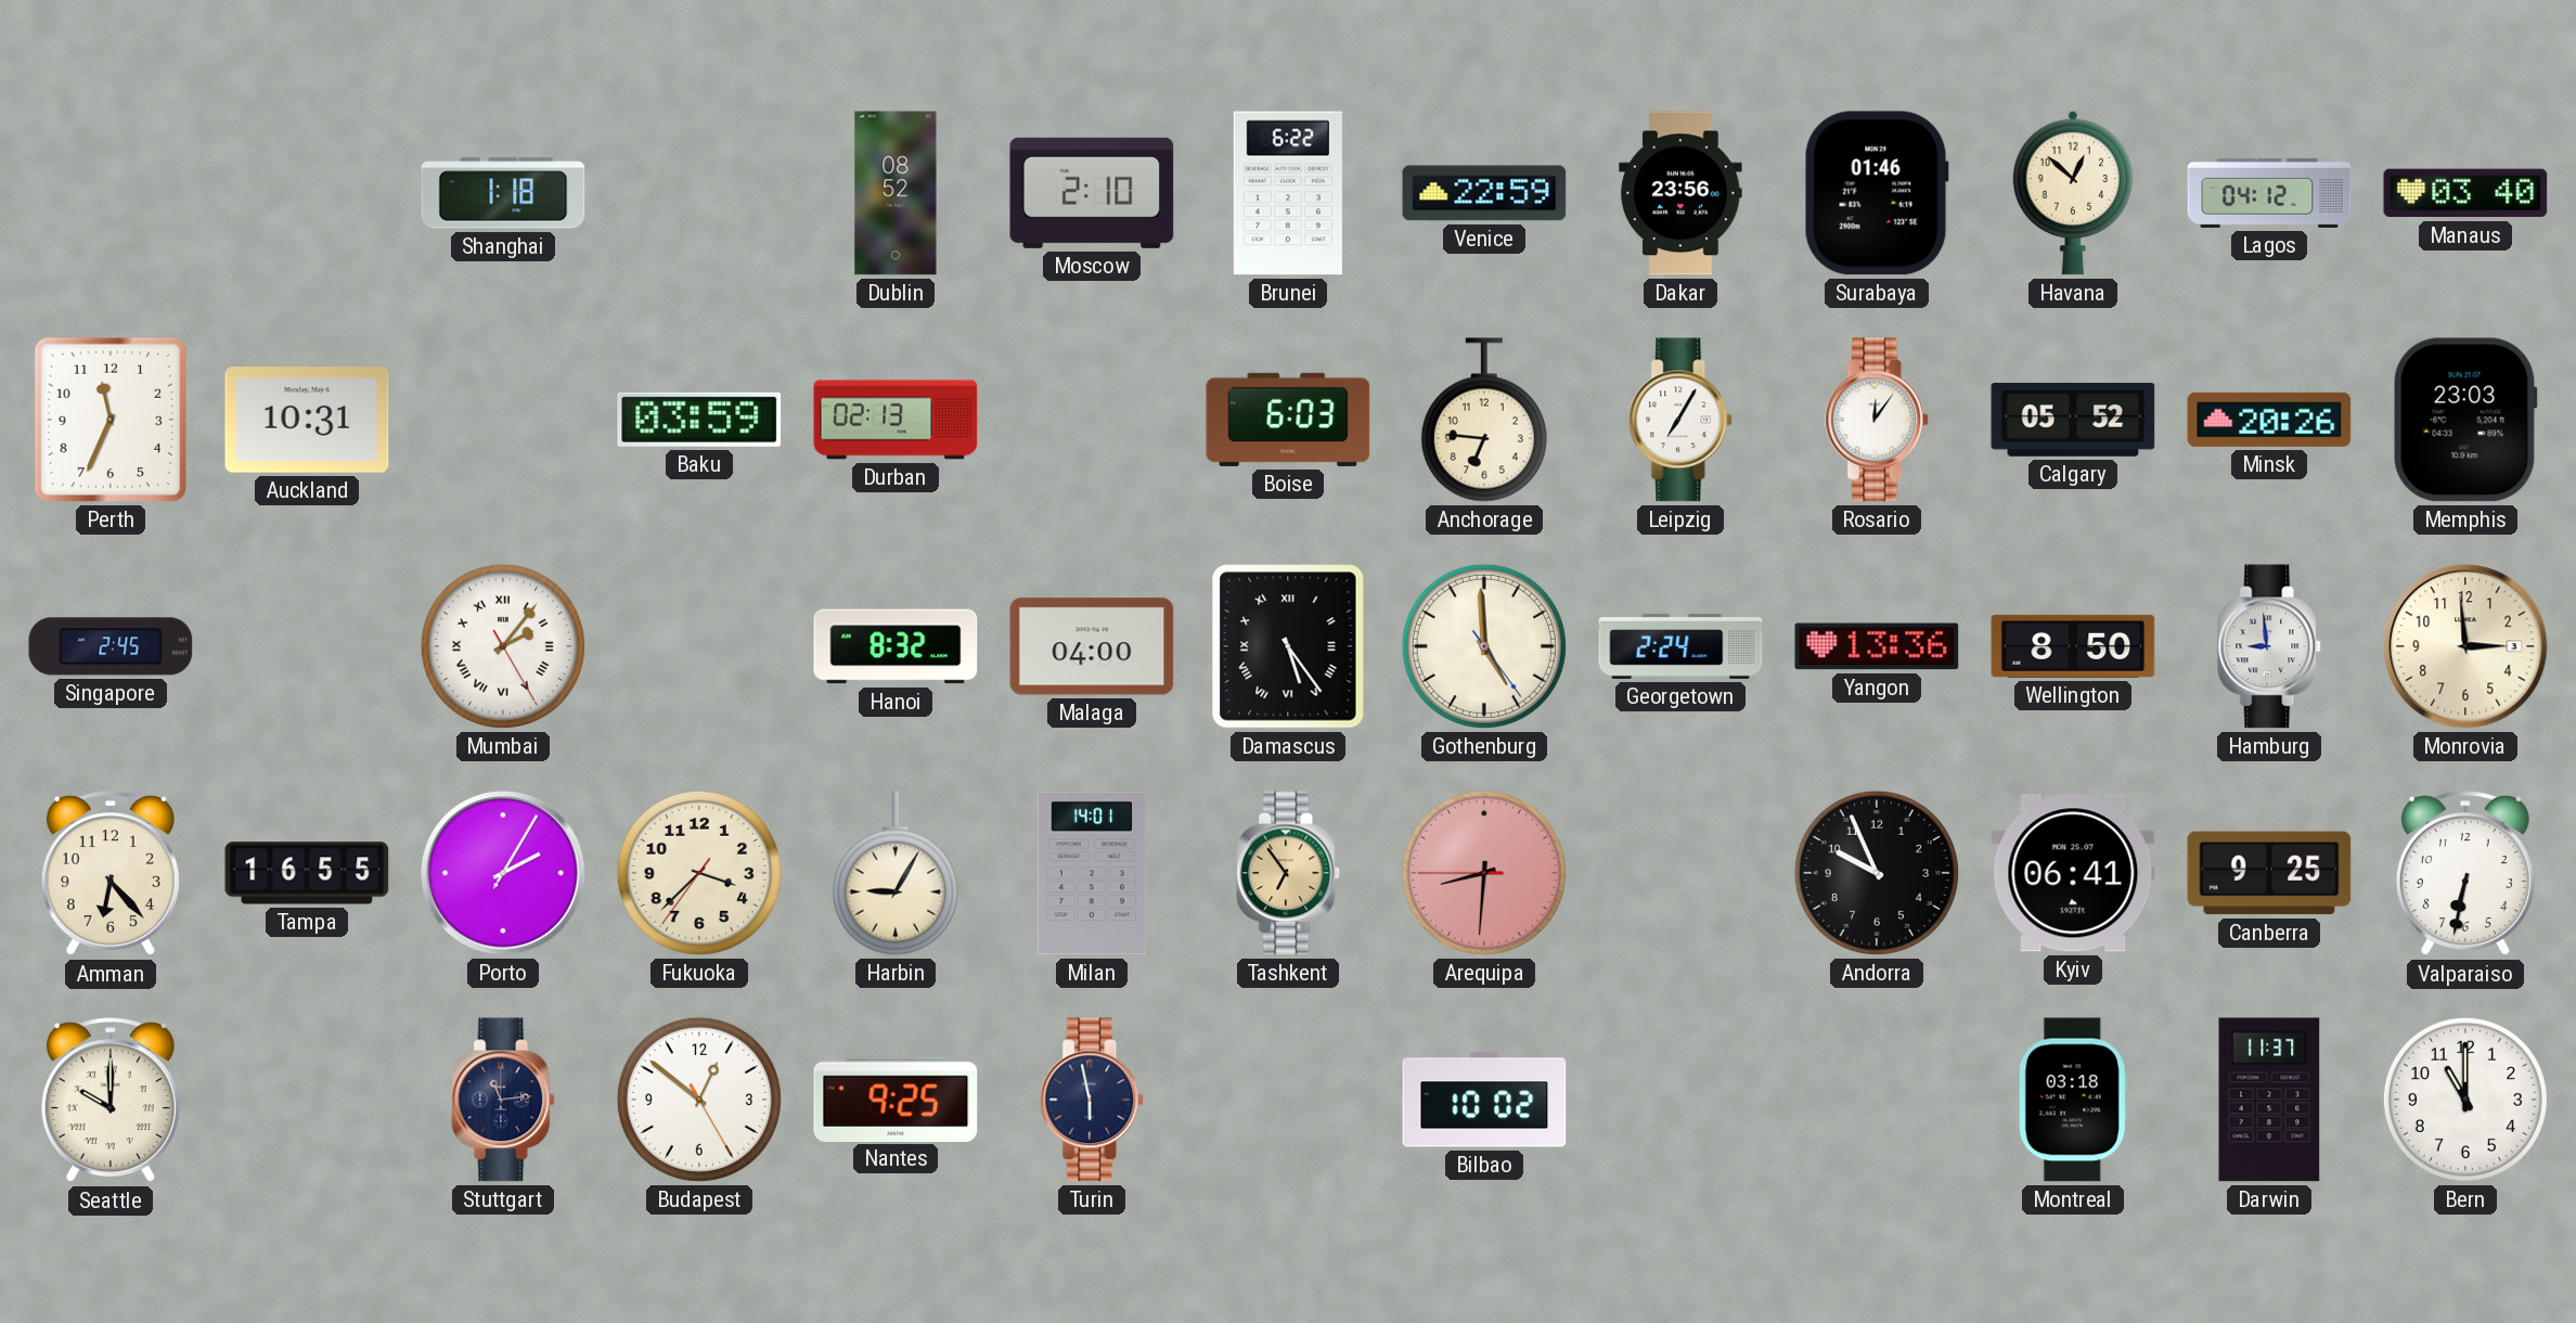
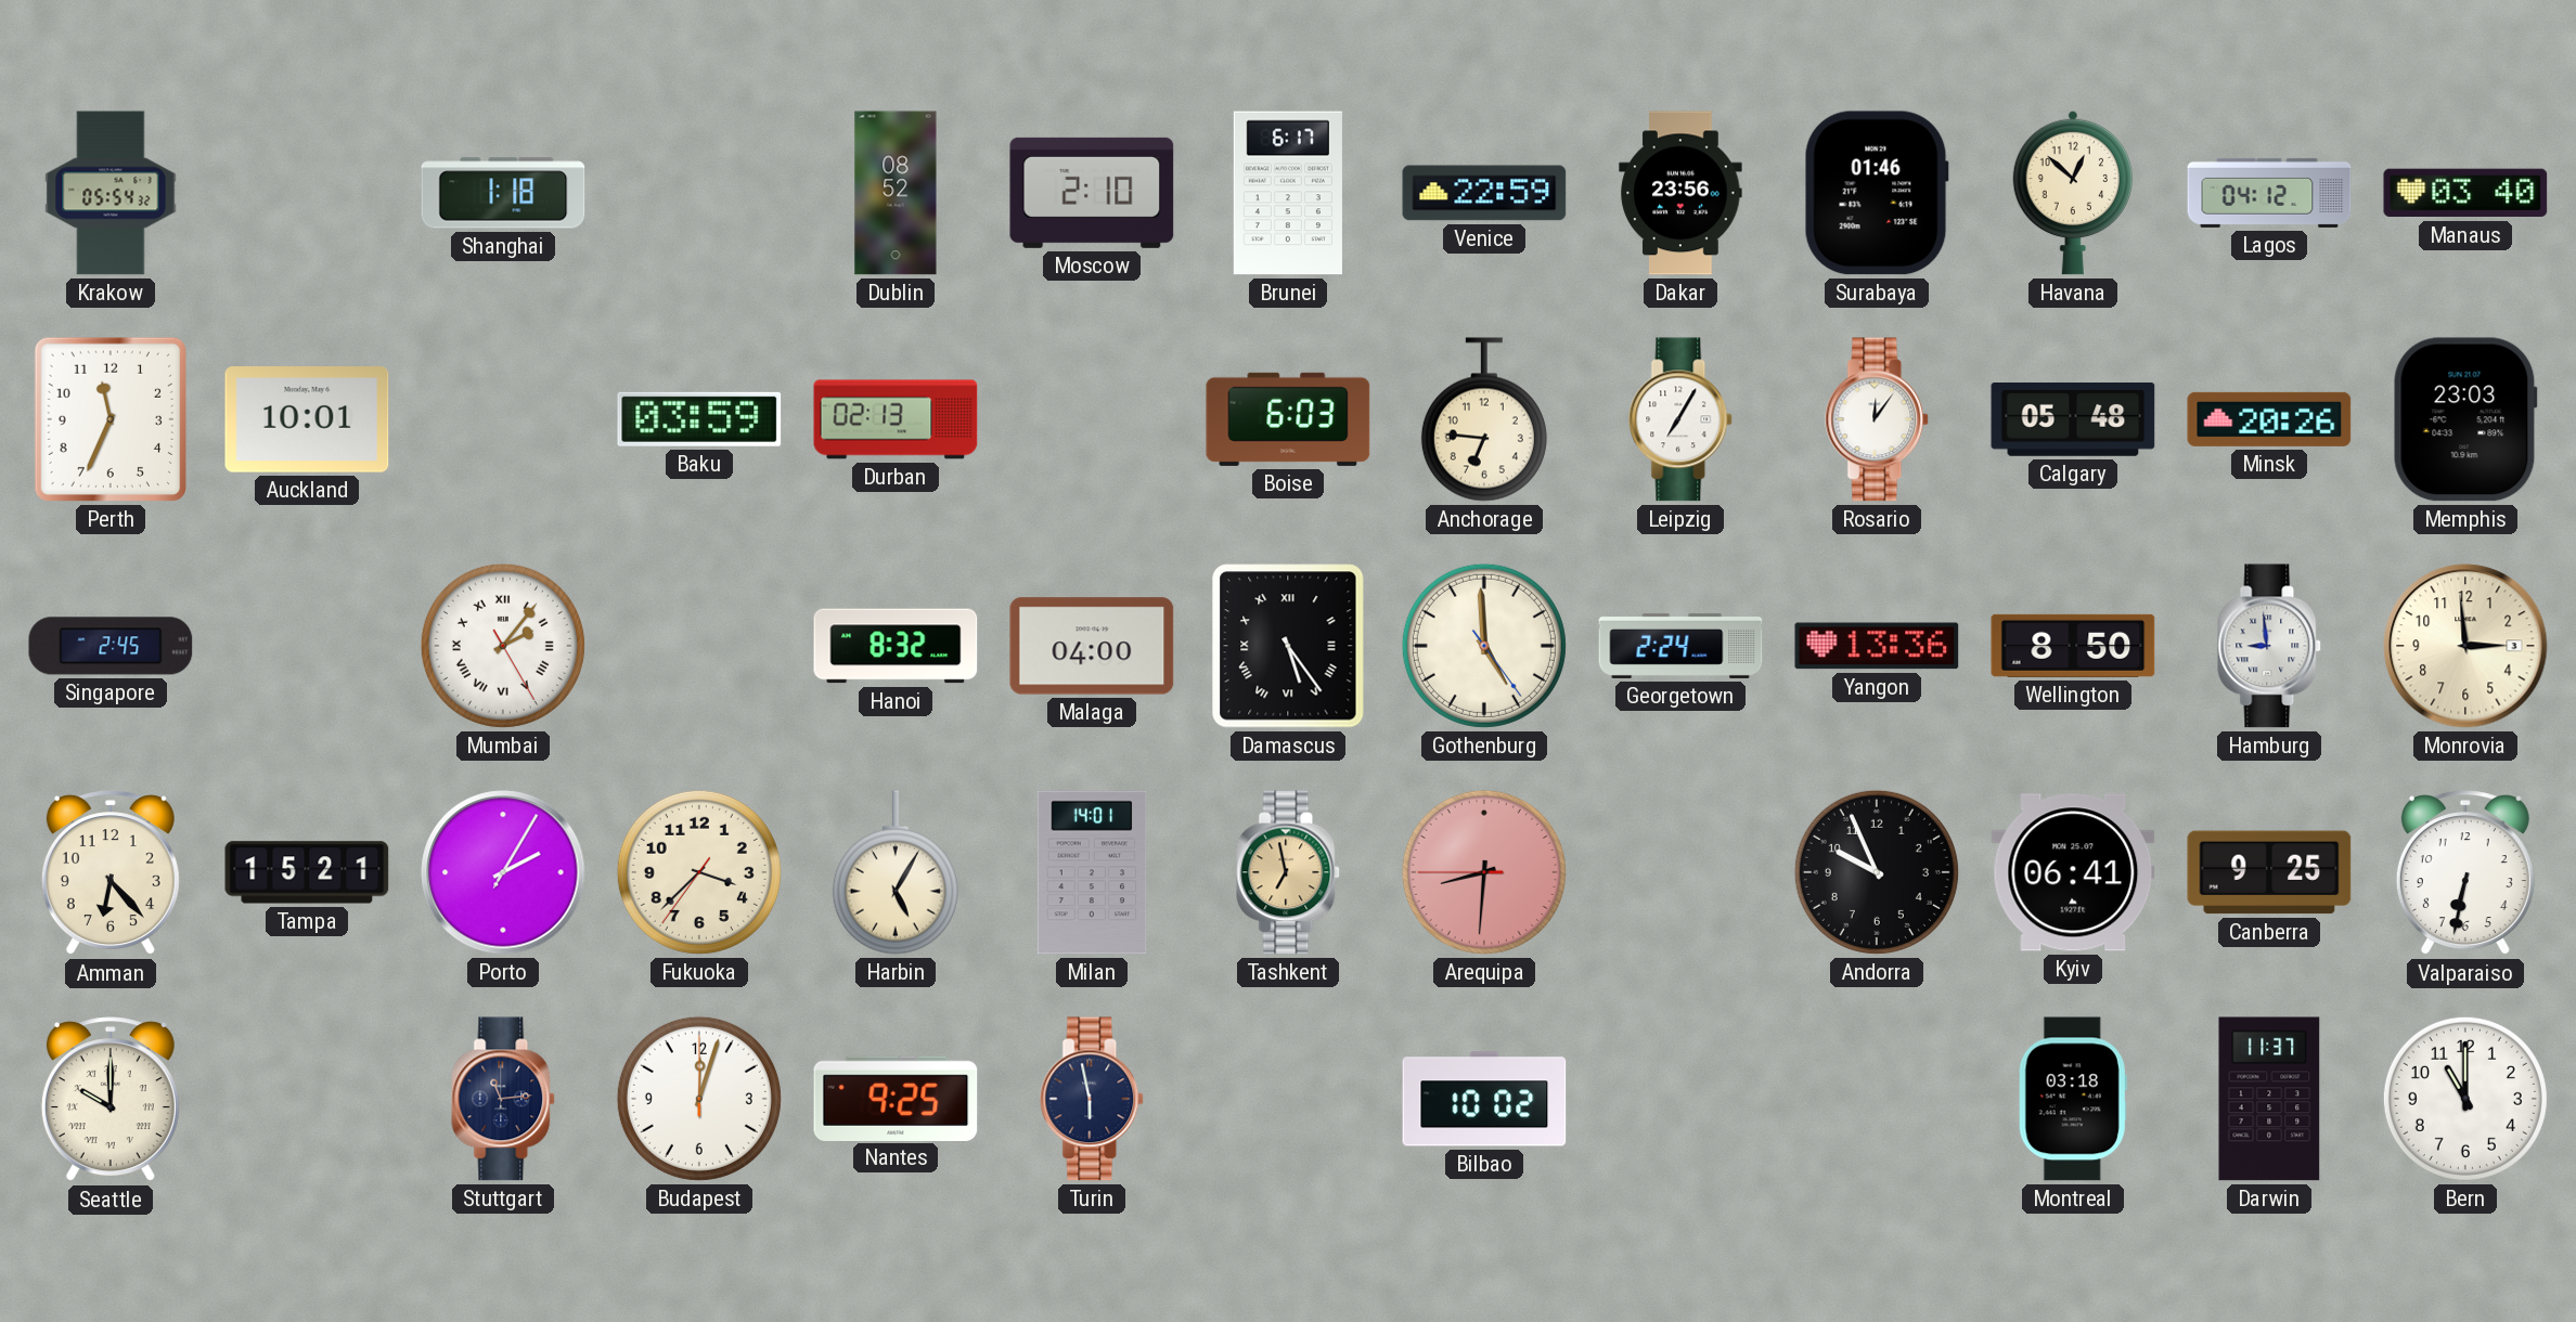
Krakow: none -> 05:54 (111, 193)
Brunei: 6:22 -> 6:17 (1288, 193)
Auckland: 10:31 -> 10:01 (307, 419)
Calgary: 05:52 -> 05:48 (2073, 420)
Tampa: 16:55 -> 15:21 (307, 872)
Harbin: 9:05 -> 5:05 (896, 872)
Tashkent: 6:54 -> 6:58 (1289, 872)
Budapest: 12:51 -> 12:03 (699, 1099)
